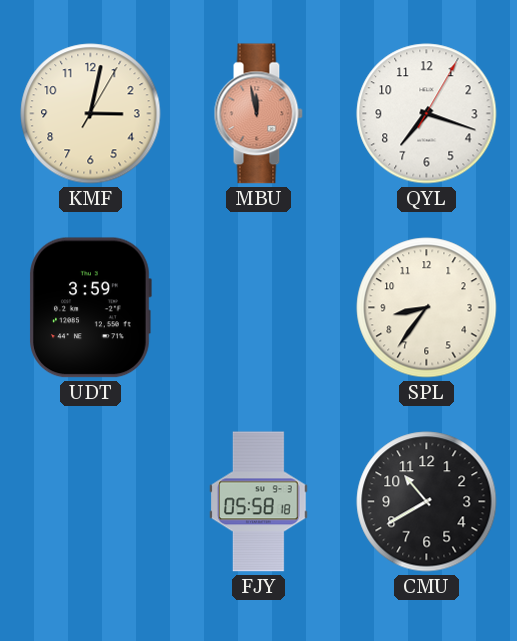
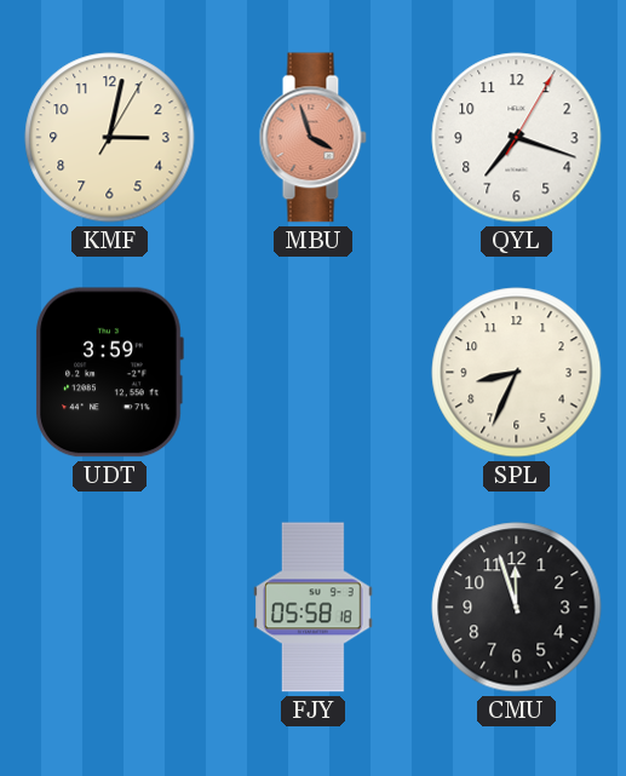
MBU: 11:58 -> 3:57 (312, 138)
SPL: 8:36 -> 8:34 (517, 373)
CMU: 10:40 -> 11:57 (517, 608)
